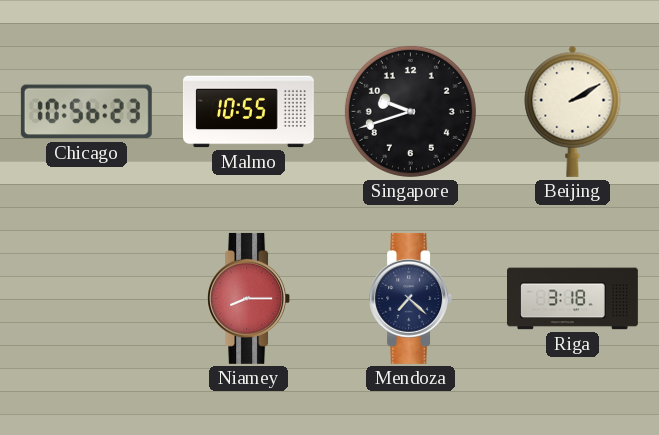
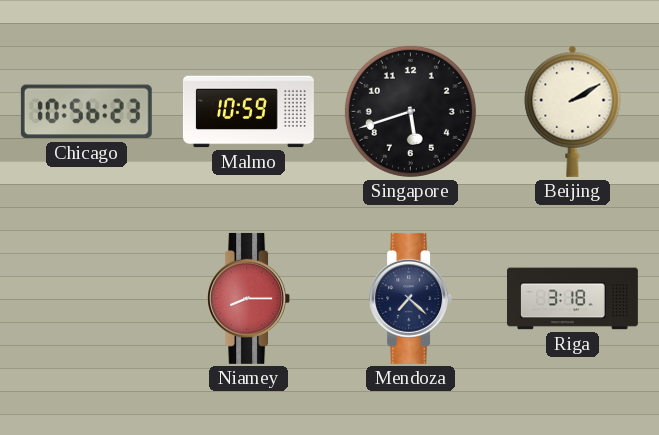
Malmo: 10:55 -> 10:59 (248, 112)
Singapore: 9:42 -> 5:42 (410, 111)
